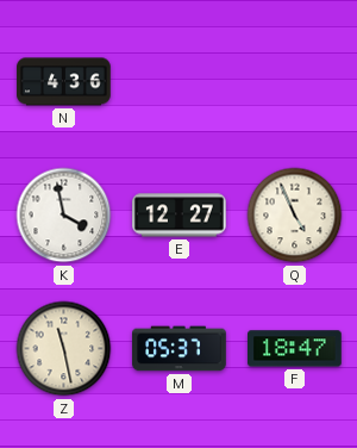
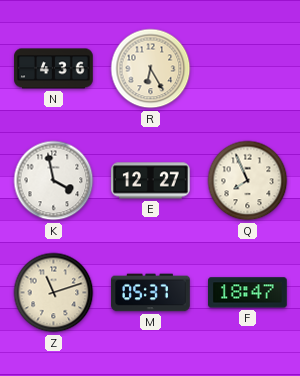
R: none -> 6:25 (151, 69)
Q: 4:56 -> 7:56 (248, 181)
Z: 11:28 -> 11:12 (54, 293)
